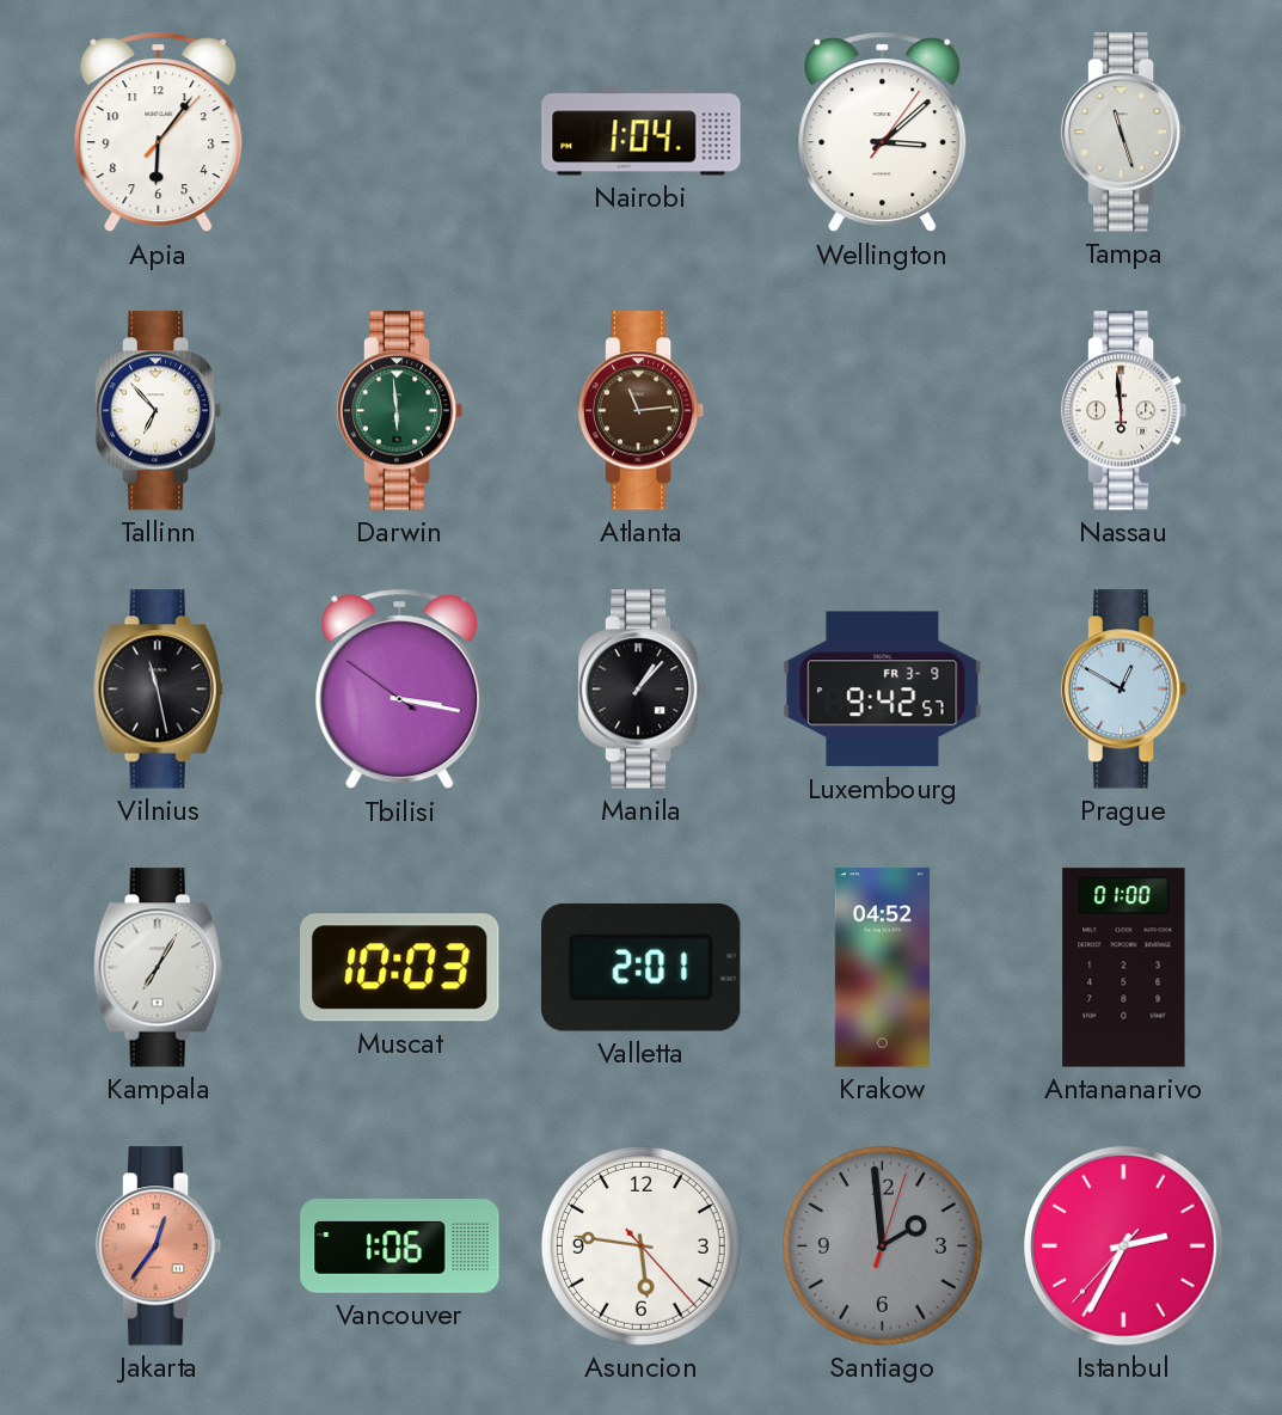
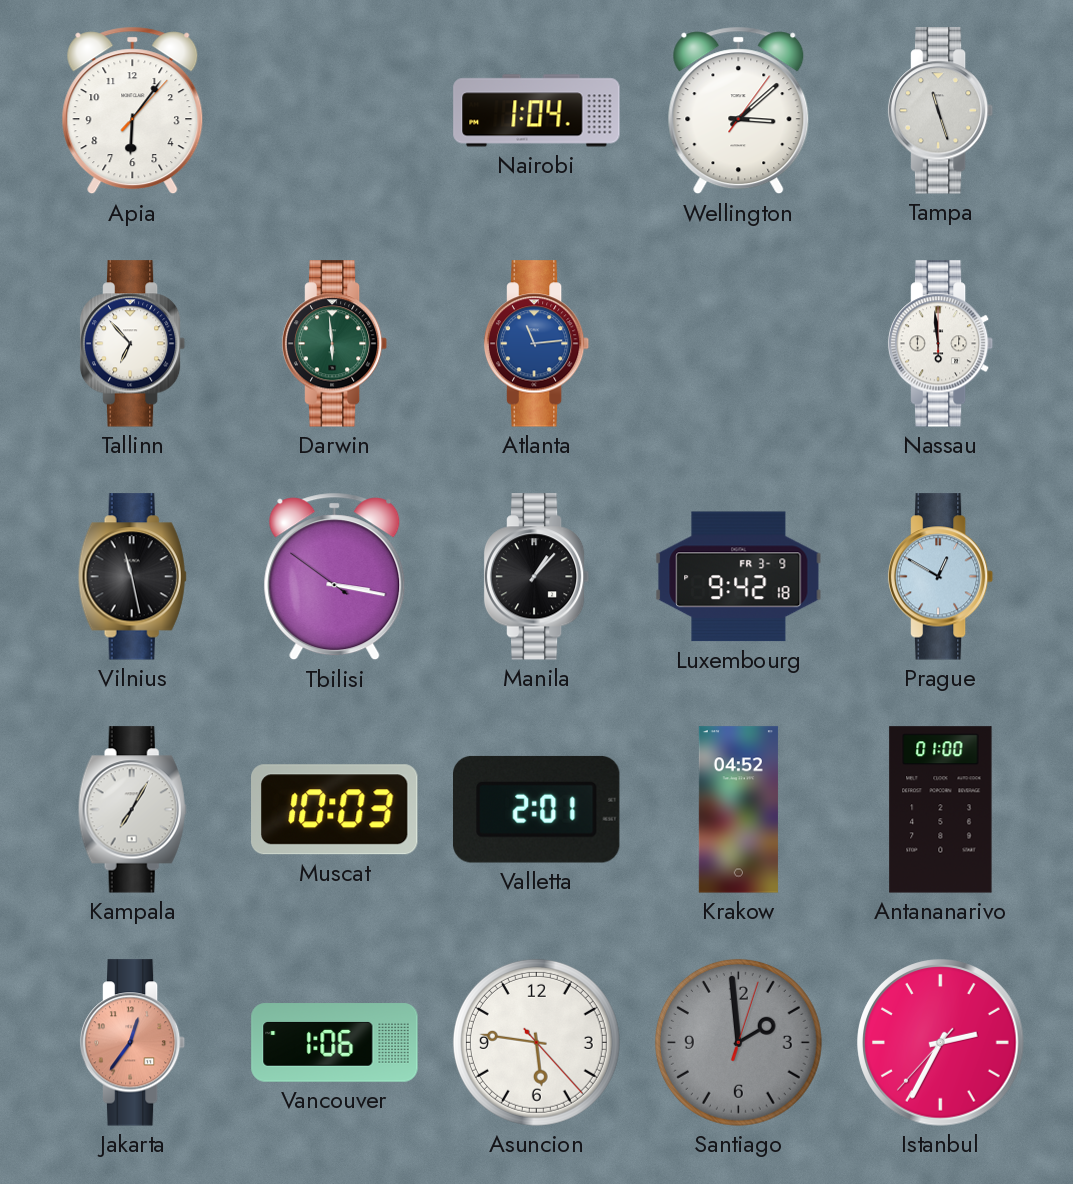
Atlanta dial: brown -> blue (537, 344)
Luxembourg: 9:42:57 -> 9:42:18 (739, 577)
